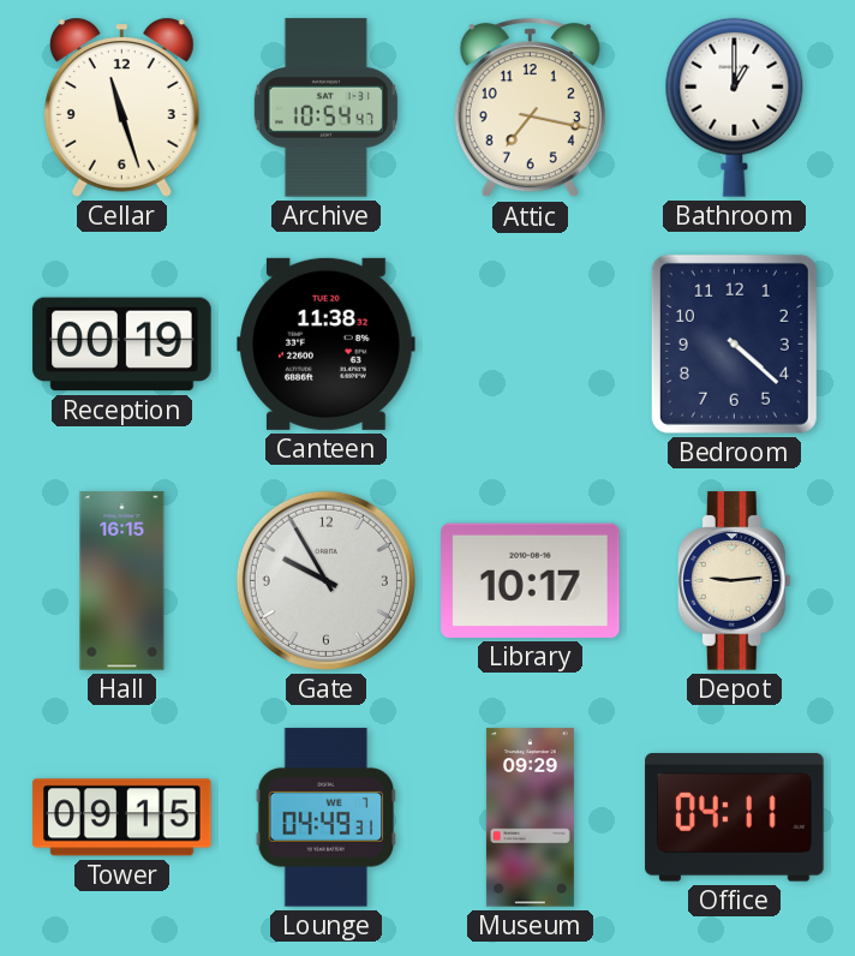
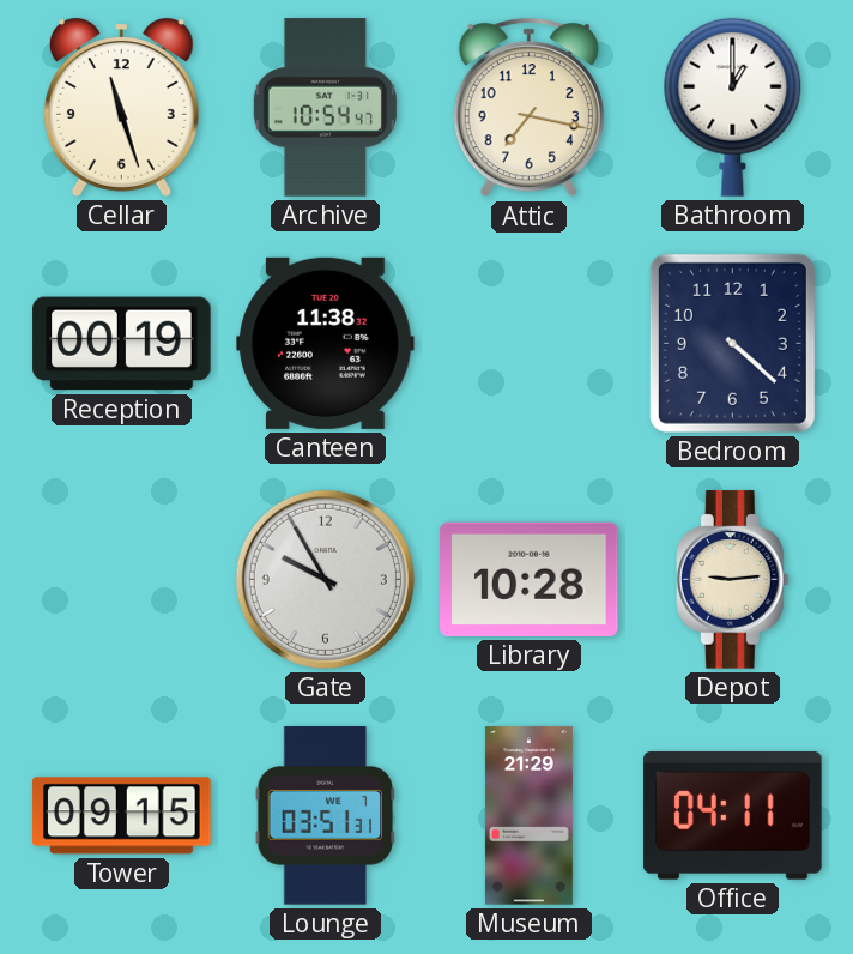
Hall: 16:15 -> none (122, 581)
Library: 10:17 -> 10:28 (530, 579)
Lounge: 04:49 -> 03:51 (326, 816)
Museum: 09:29 -> 21:29 (528, 816)
